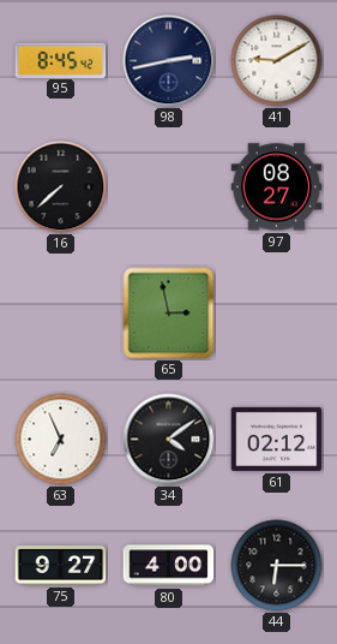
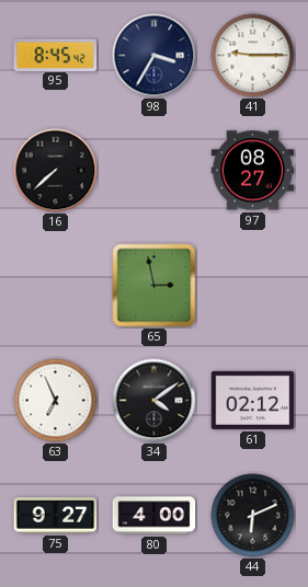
98: 2:43 -> 3:35 (155, 56)
41: 9:10 -> 9:15 (253, 56)
44: 6:15 -> 6:11 (253, 516)
